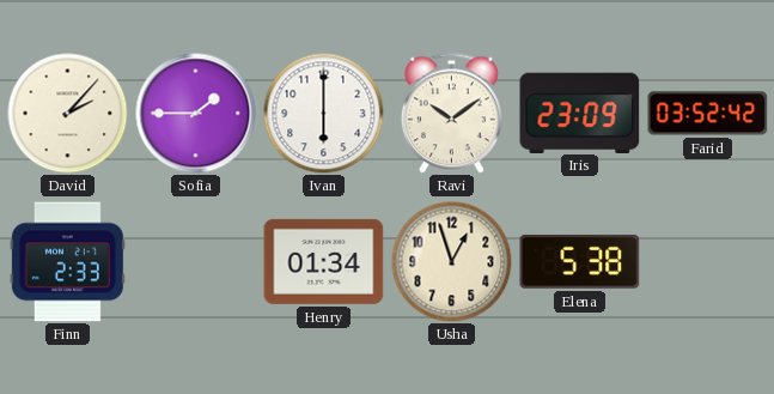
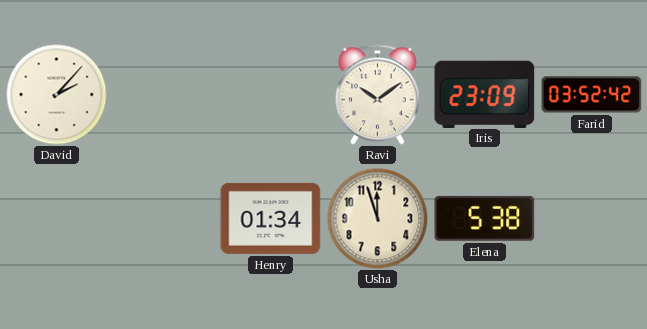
Sofia: 1:45 -> none (196, 114)
Ivan: 6:00 -> none (324, 114)
Finn: 2:33 -> none (67, 262)
Usha: 12:57 -> 11:57 (378, 219)
